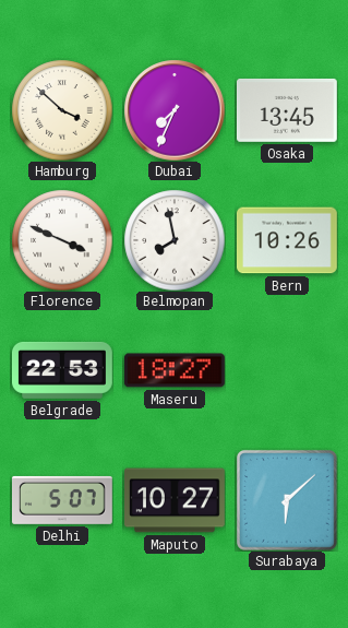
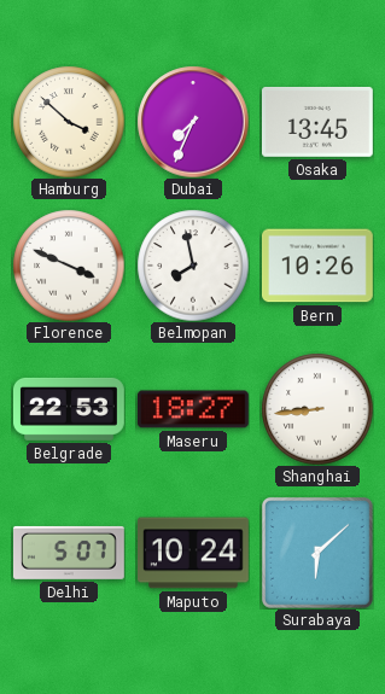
Shanghai: none -> 8:44 (317, 409)
Maputo: 10:27 -> 10:24 (194, 553)
